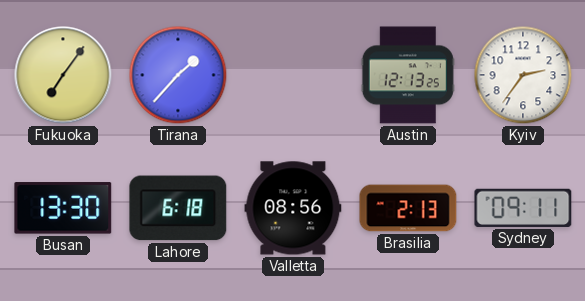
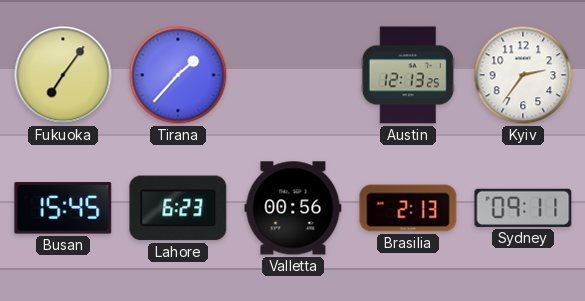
Busan: 13:30 -> 15:45 (63, 208)
Lahore: 6:18 -> 6:23 (178, 208)
Valletta: 08:56 -> 00:56 (293, 208)
